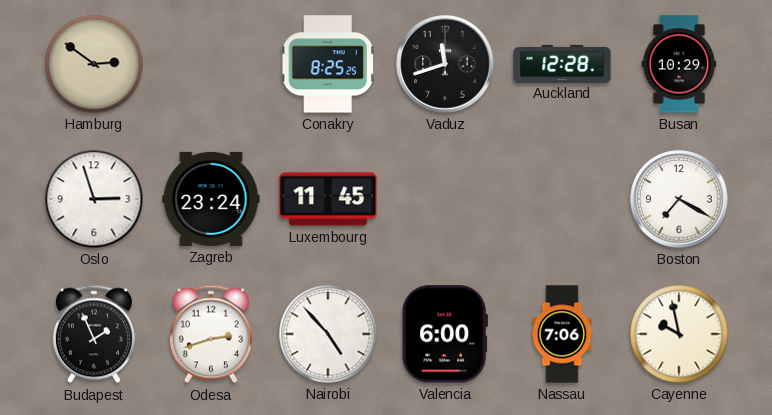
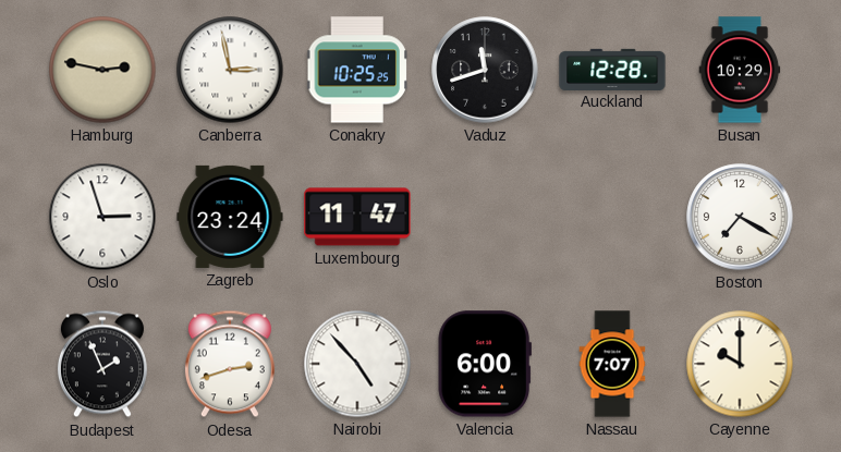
Hamburg: 2:51 -> 2:47 (102, 70)
Canberra: none -> 2:58 (230, 70)
Conakry: 8:25 -> 10:25 (357, 70)
Luxembourg: 11:45 -> 11:47 (357, 217)
Nassau: 7:06 -> 7:07 (612, 364)
Cayenne: 9:58 -> 10:00 (740, 364)
